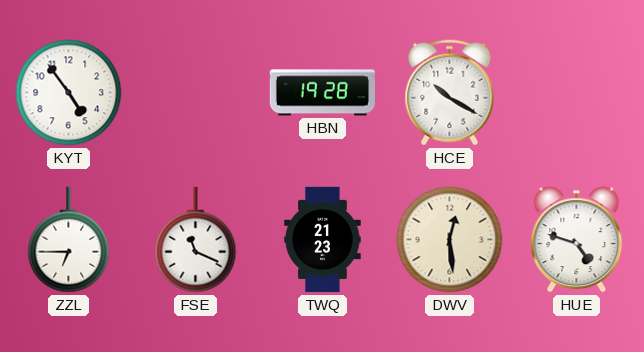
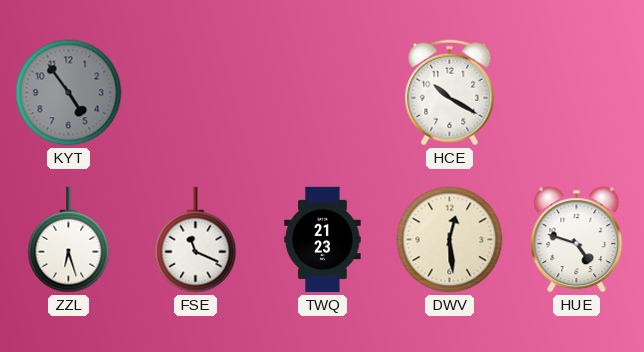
KYT dial: white -> grey (69, 93)
HBN: 19:28 -> none (322, 93)
ZZL: 6:45 -> 6:27 (69, 240)
